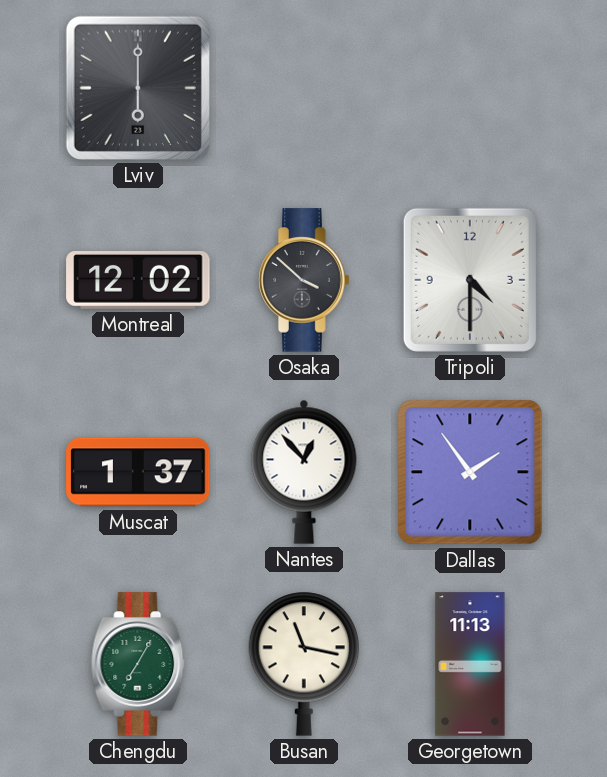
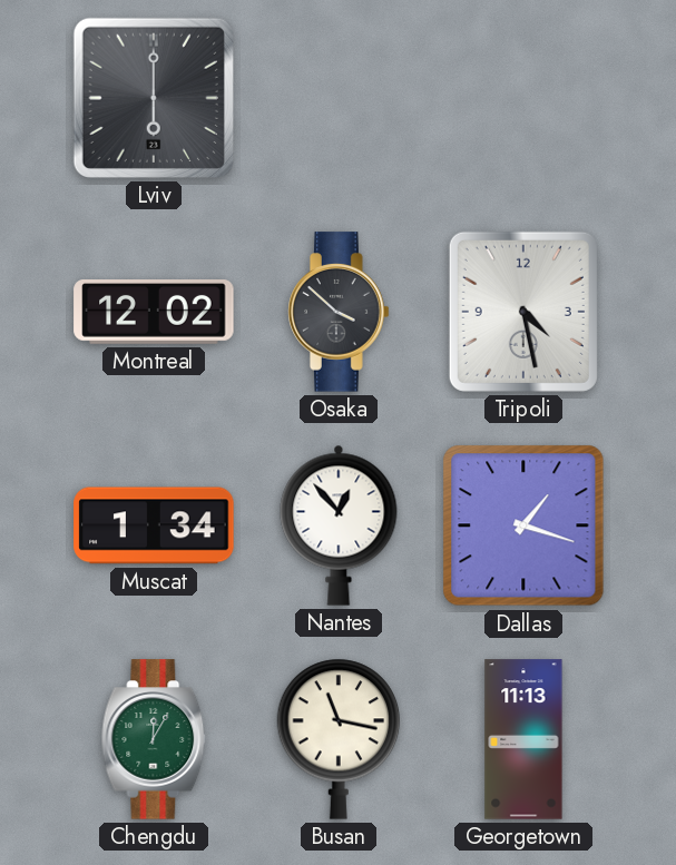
Tripoli: 4:30 -> 4:28 (523, 312)
Muscat: 1:37 -> 1:34 (154, 525)
Dallas: 1:54 -> 1:18 (523, 525)
Chengdu: 7:05 -> 12:05 (154, 739)
